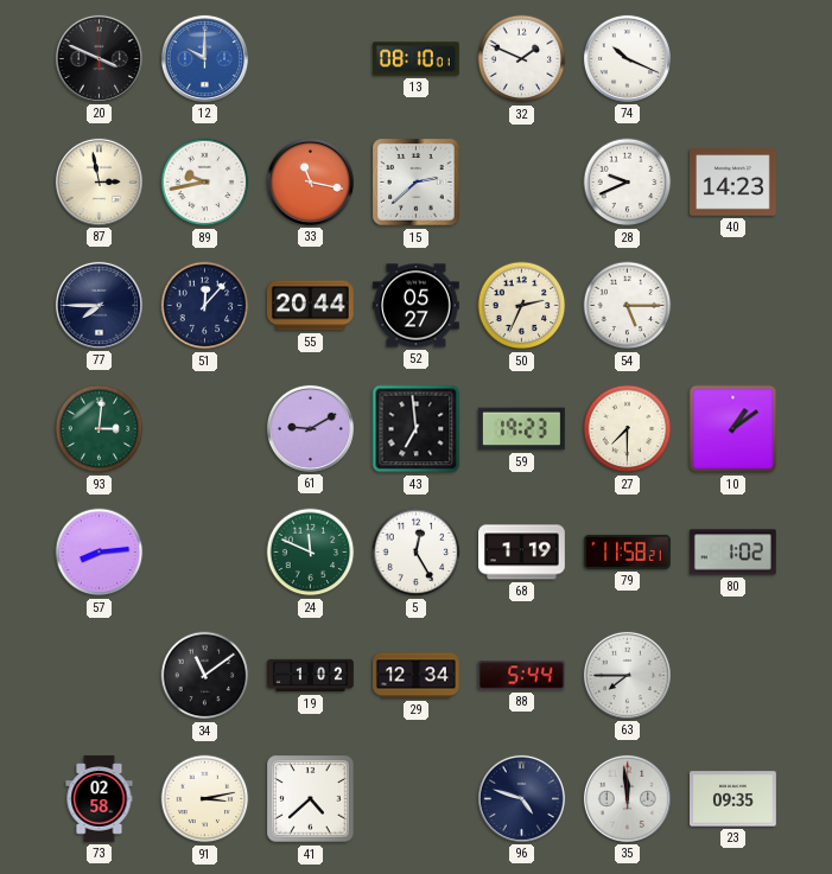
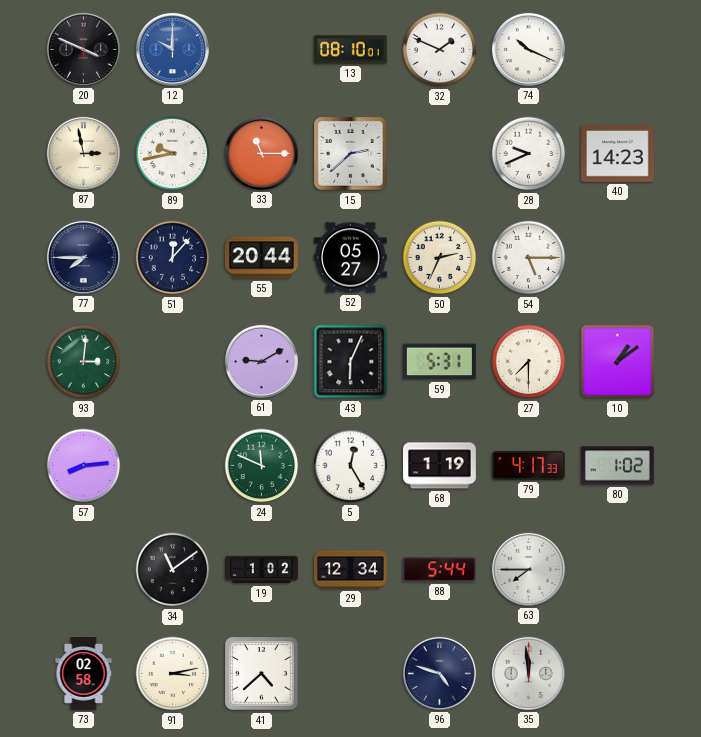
33: 11:17 -> 11:15 (261, 153)
43: 6:59 -> 6:04 (351, 362)
59: 19:23 -> 5:31 (439, 362)
79: 11:58 -> 4:17 (529, 465)
23: 09:35 -> none (733, 799)
